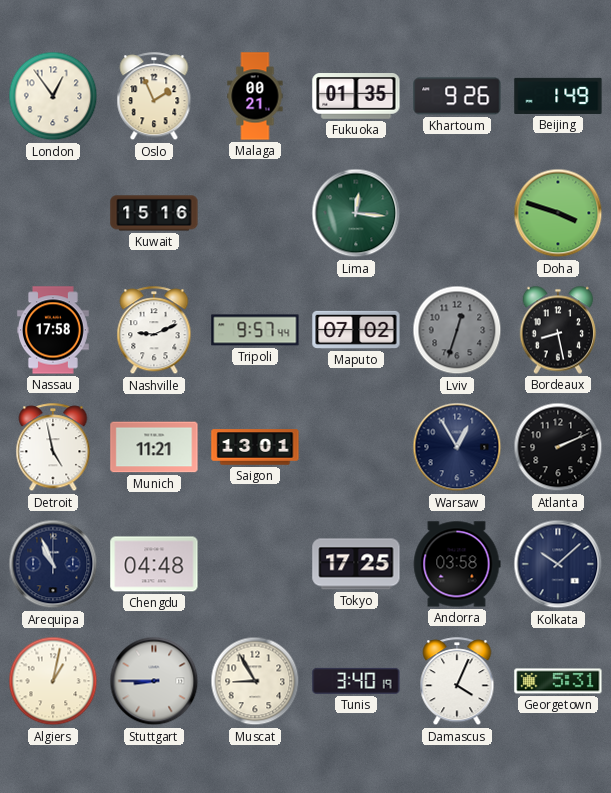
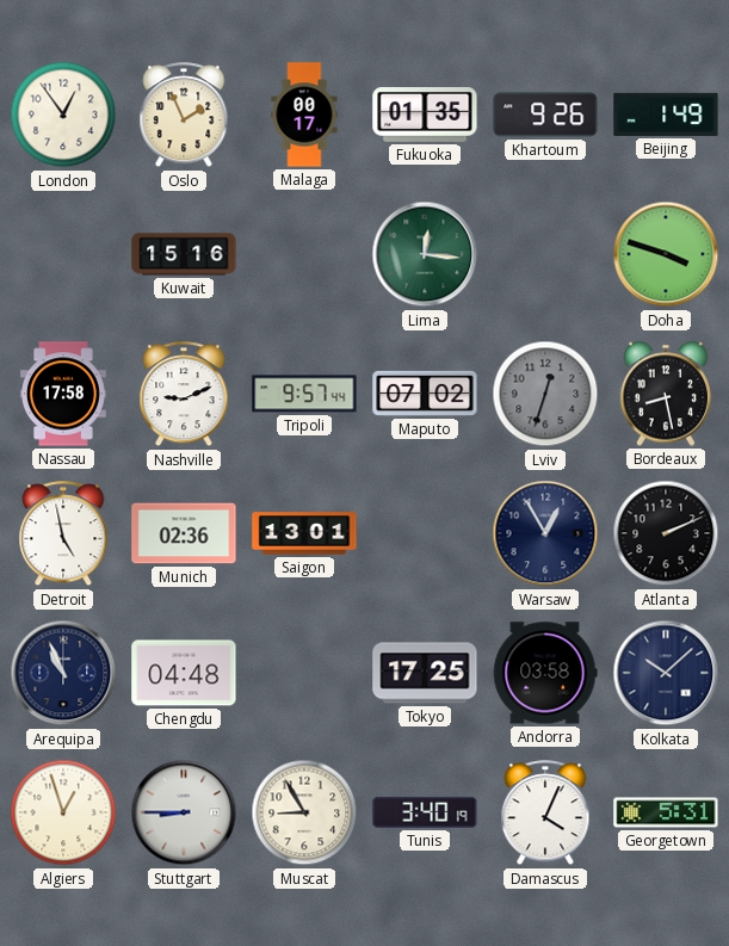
Malaga: 00:21 -> 00:17 (304, 115)
Munich: 11:21 -> 02:36 (184, 533)
Algiers: 1:02 -> 12:57 (63, 812)
